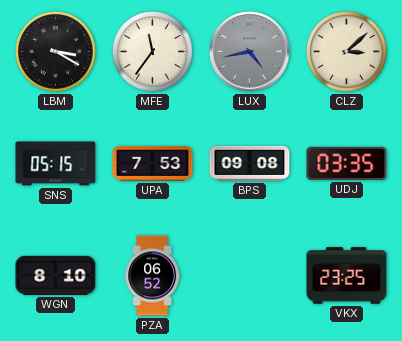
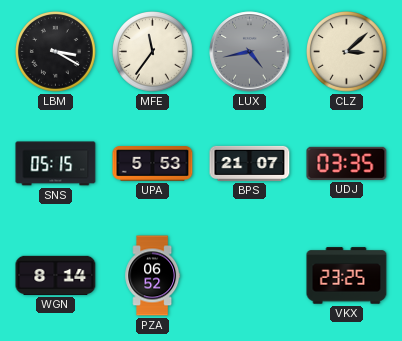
UPA: 7:53 -> 5:53 (153, 164)
BPS: 09:08 -> 21:07 (250, 163)
WGN: 8:10 -> 8:14 (56, 275)
